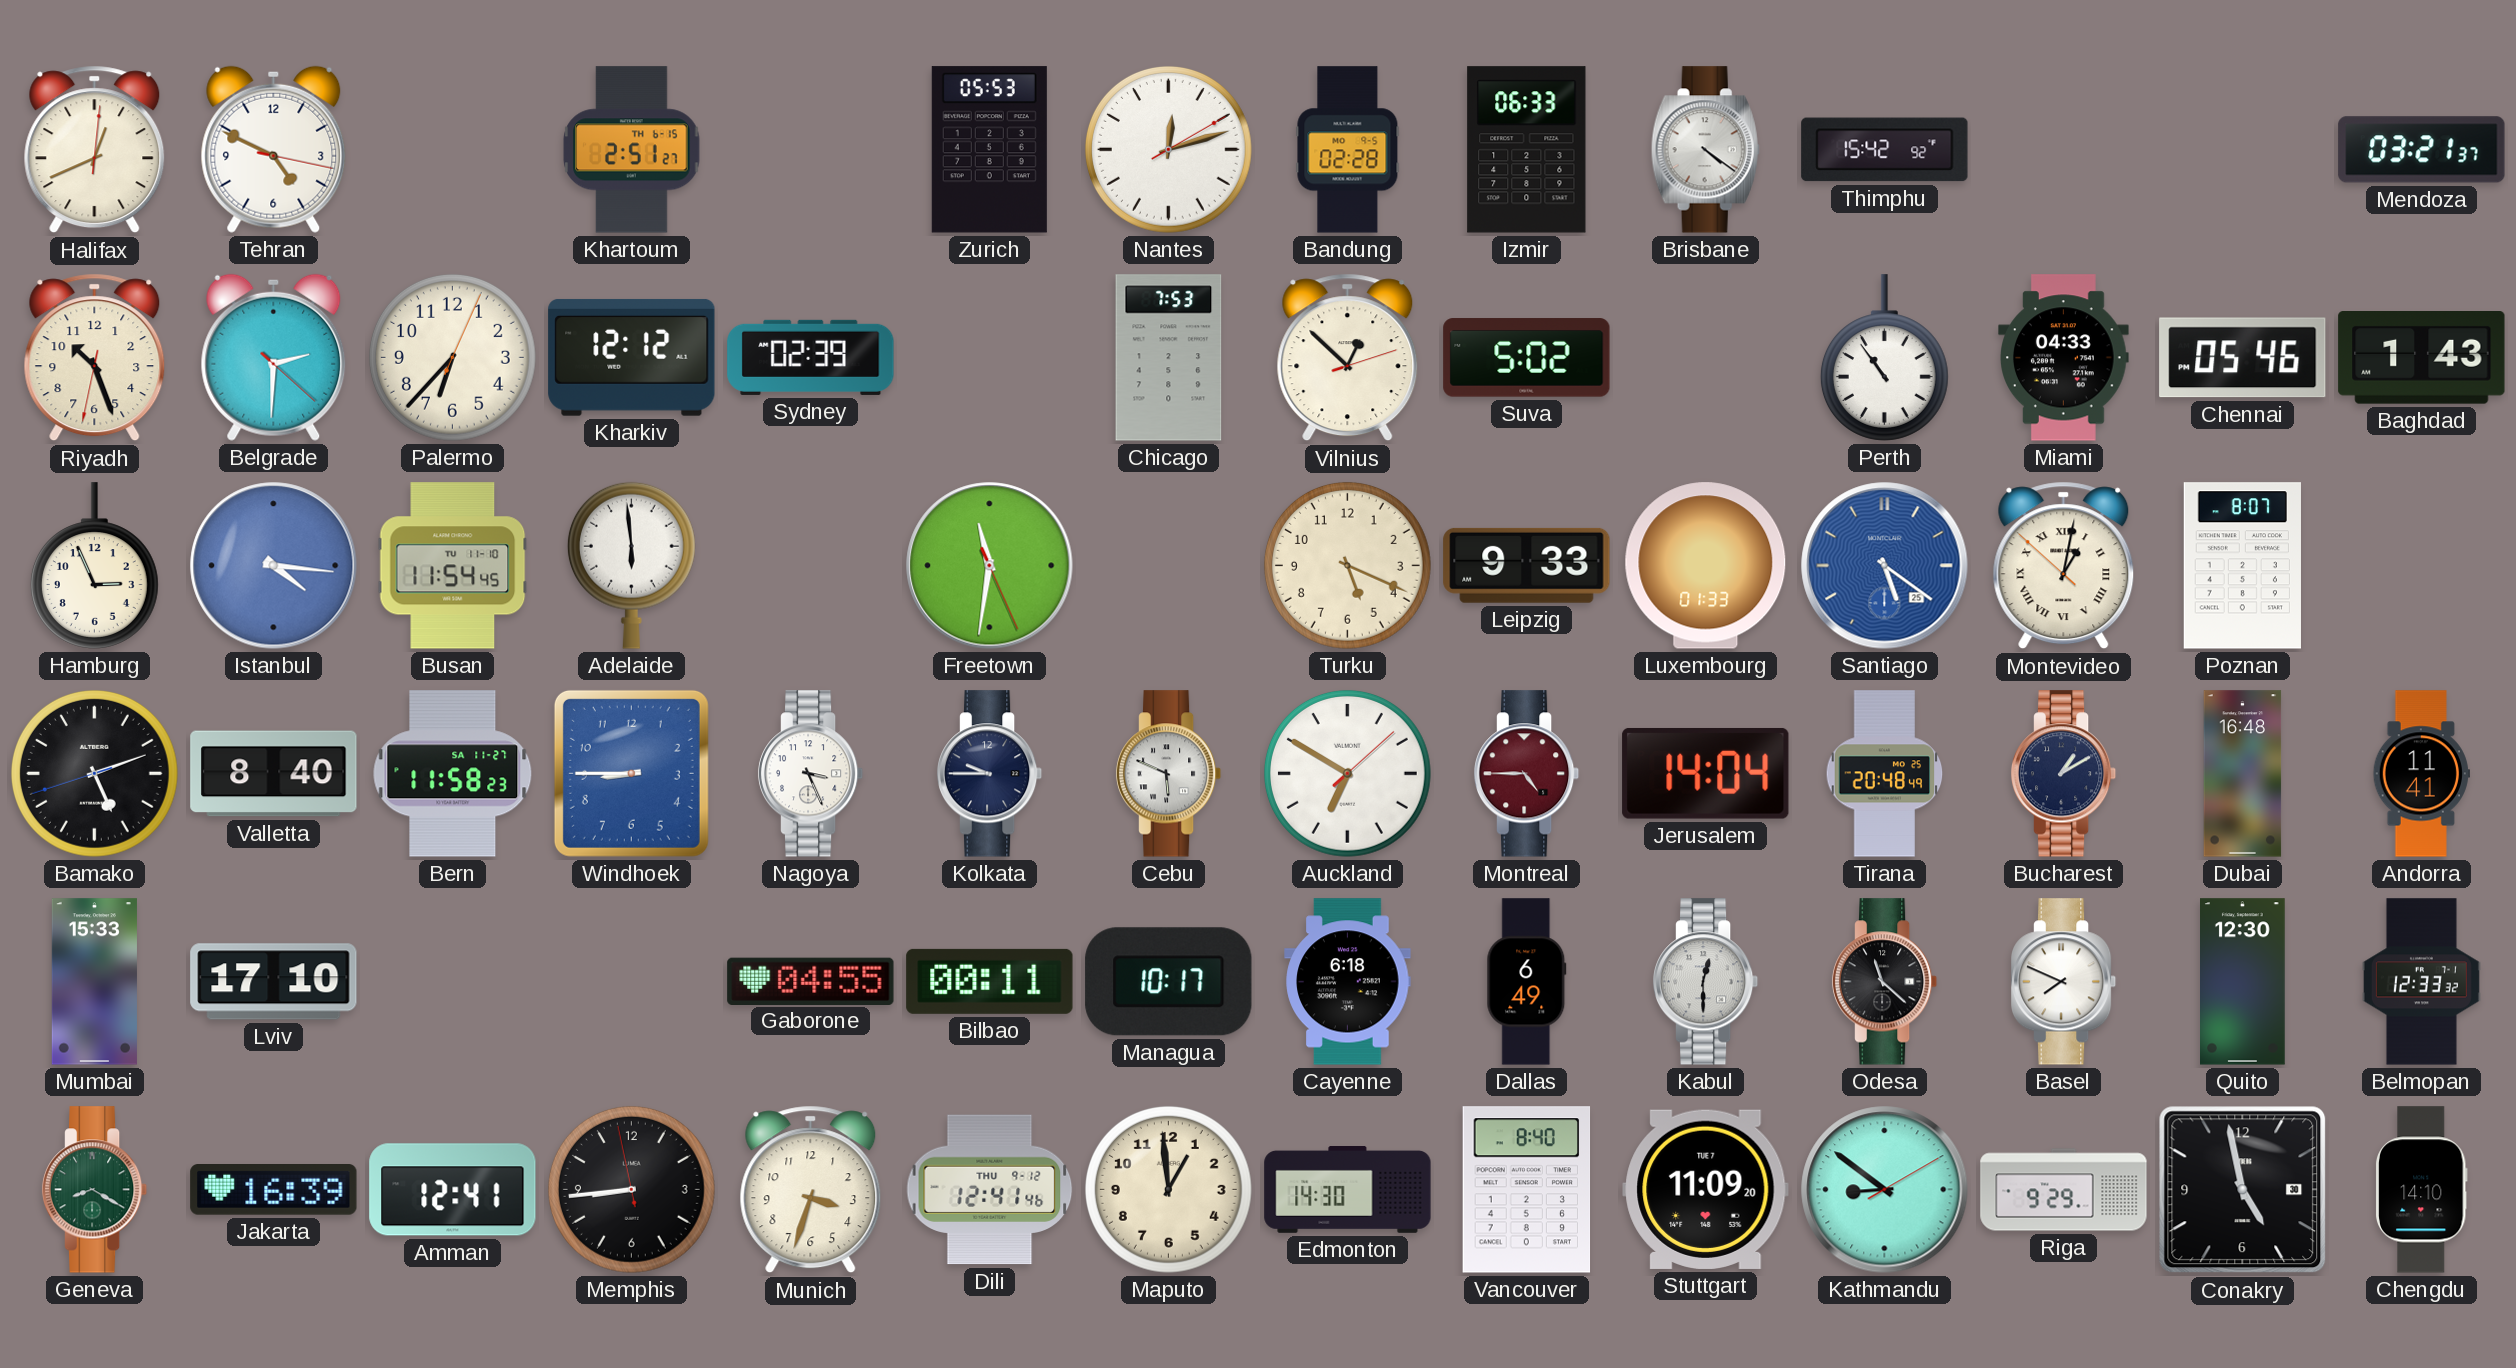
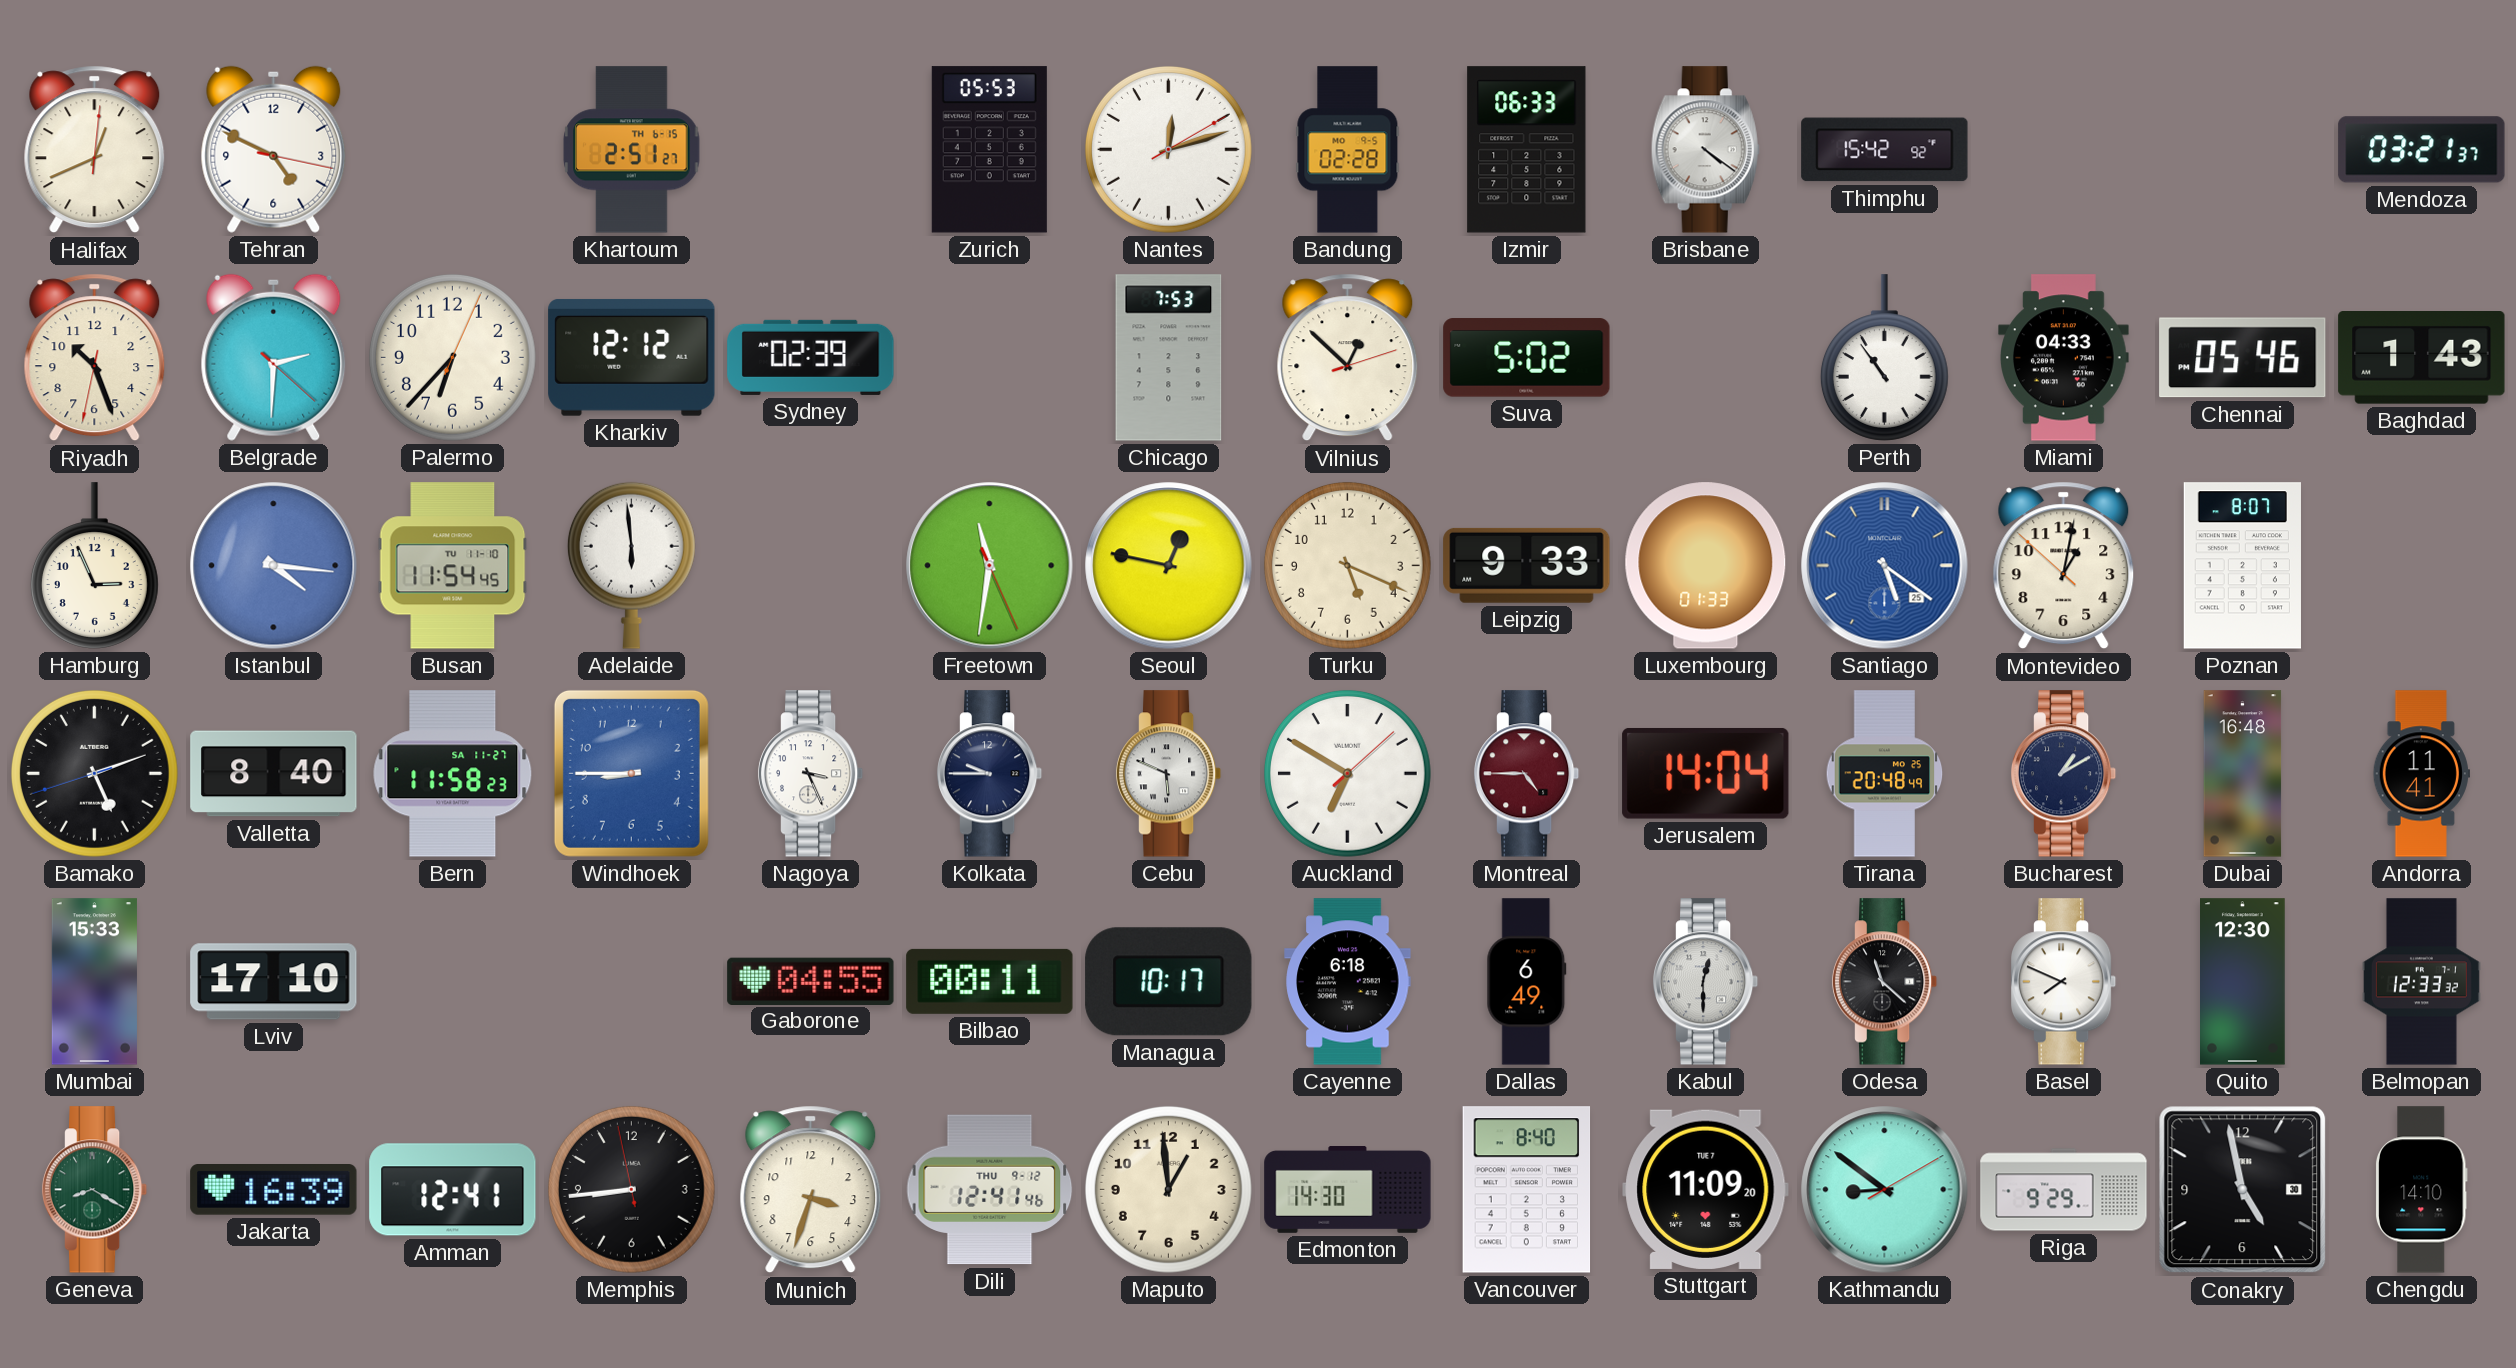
Seoul: none -> 12:47 (1169, 566)
Montevideo numerals: Roman -> Arabic (2064, 566)
